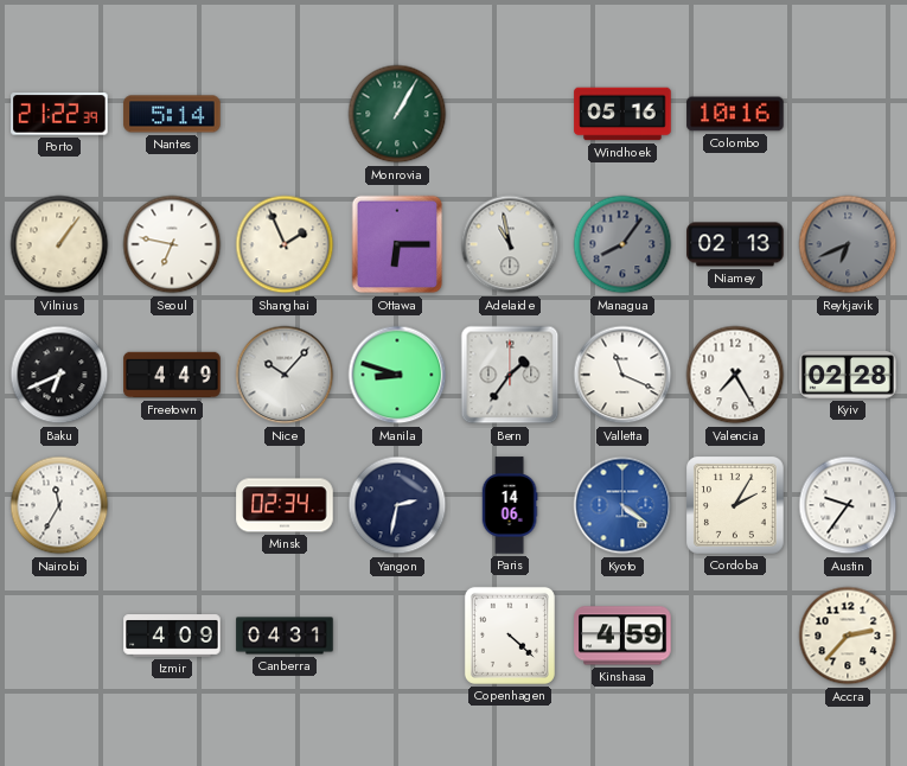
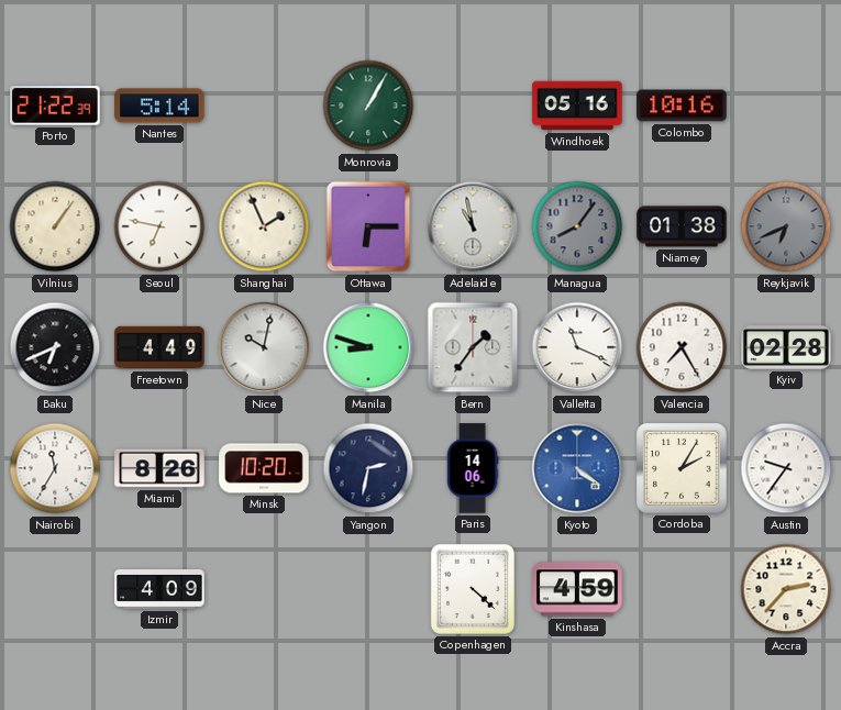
Niamey: 02:13 -> 01:38 (682, 226)
Nice: 10:07 -> 10:02 (264, 347)
Miami: none -> 8:26 (159, 468)
Minsk: 02:34 -> 10:20 (264, 468)
Canberra: 04:31 -> none (285, 636)
